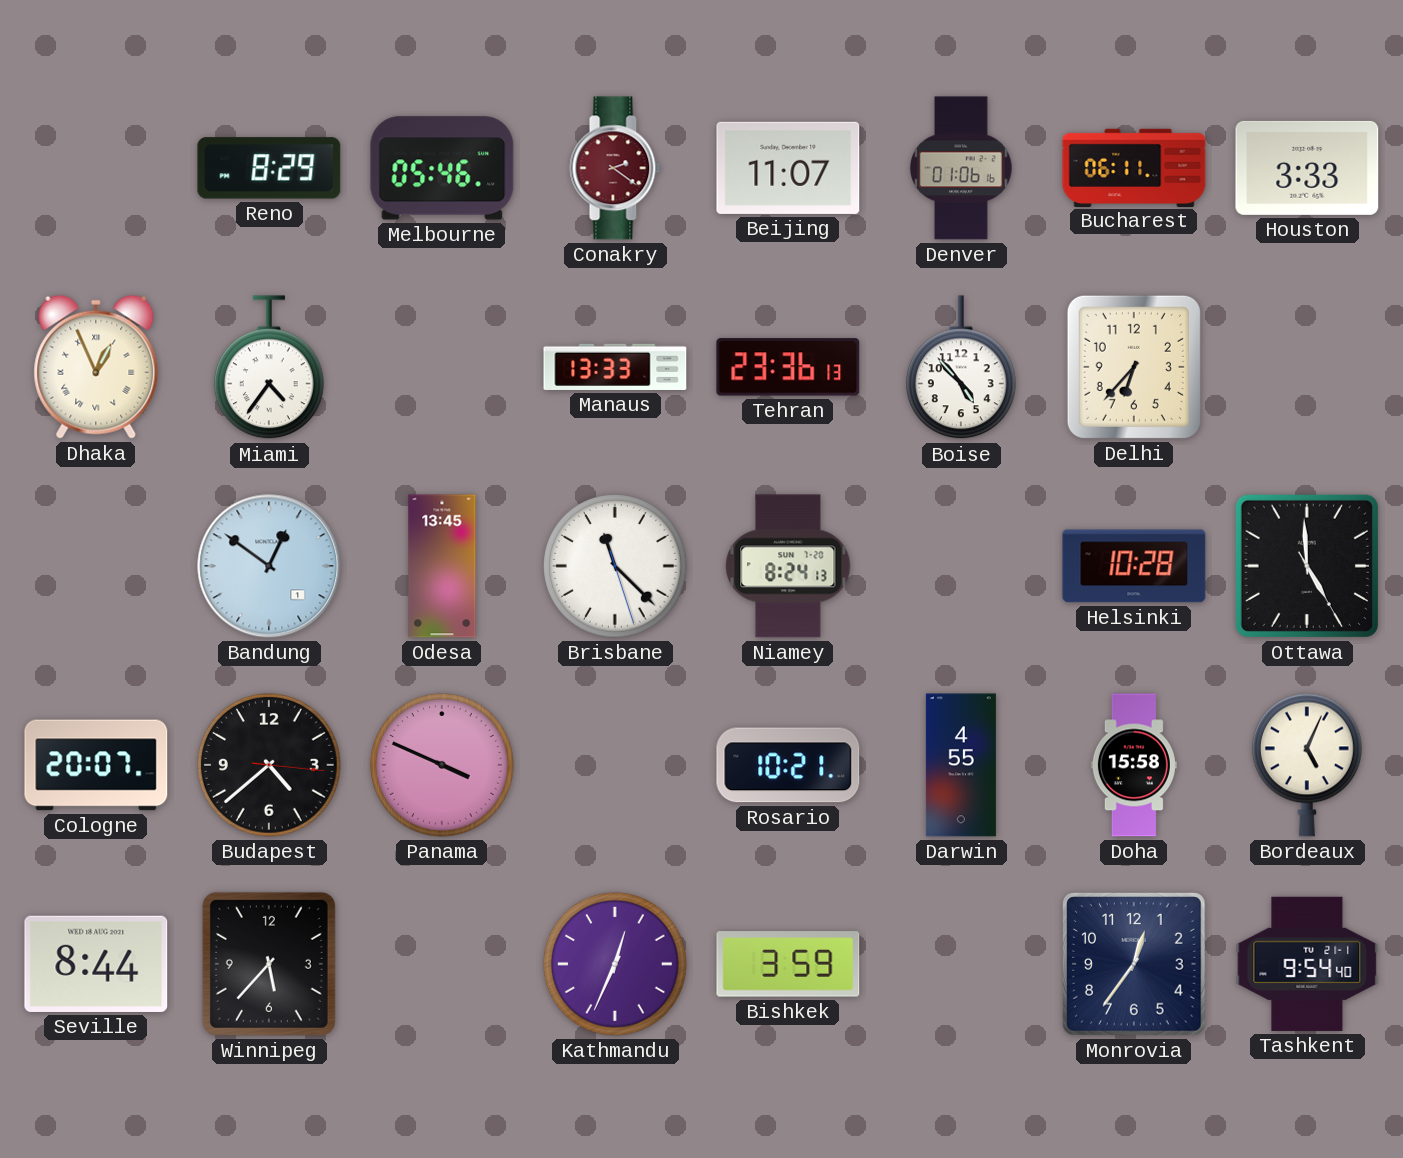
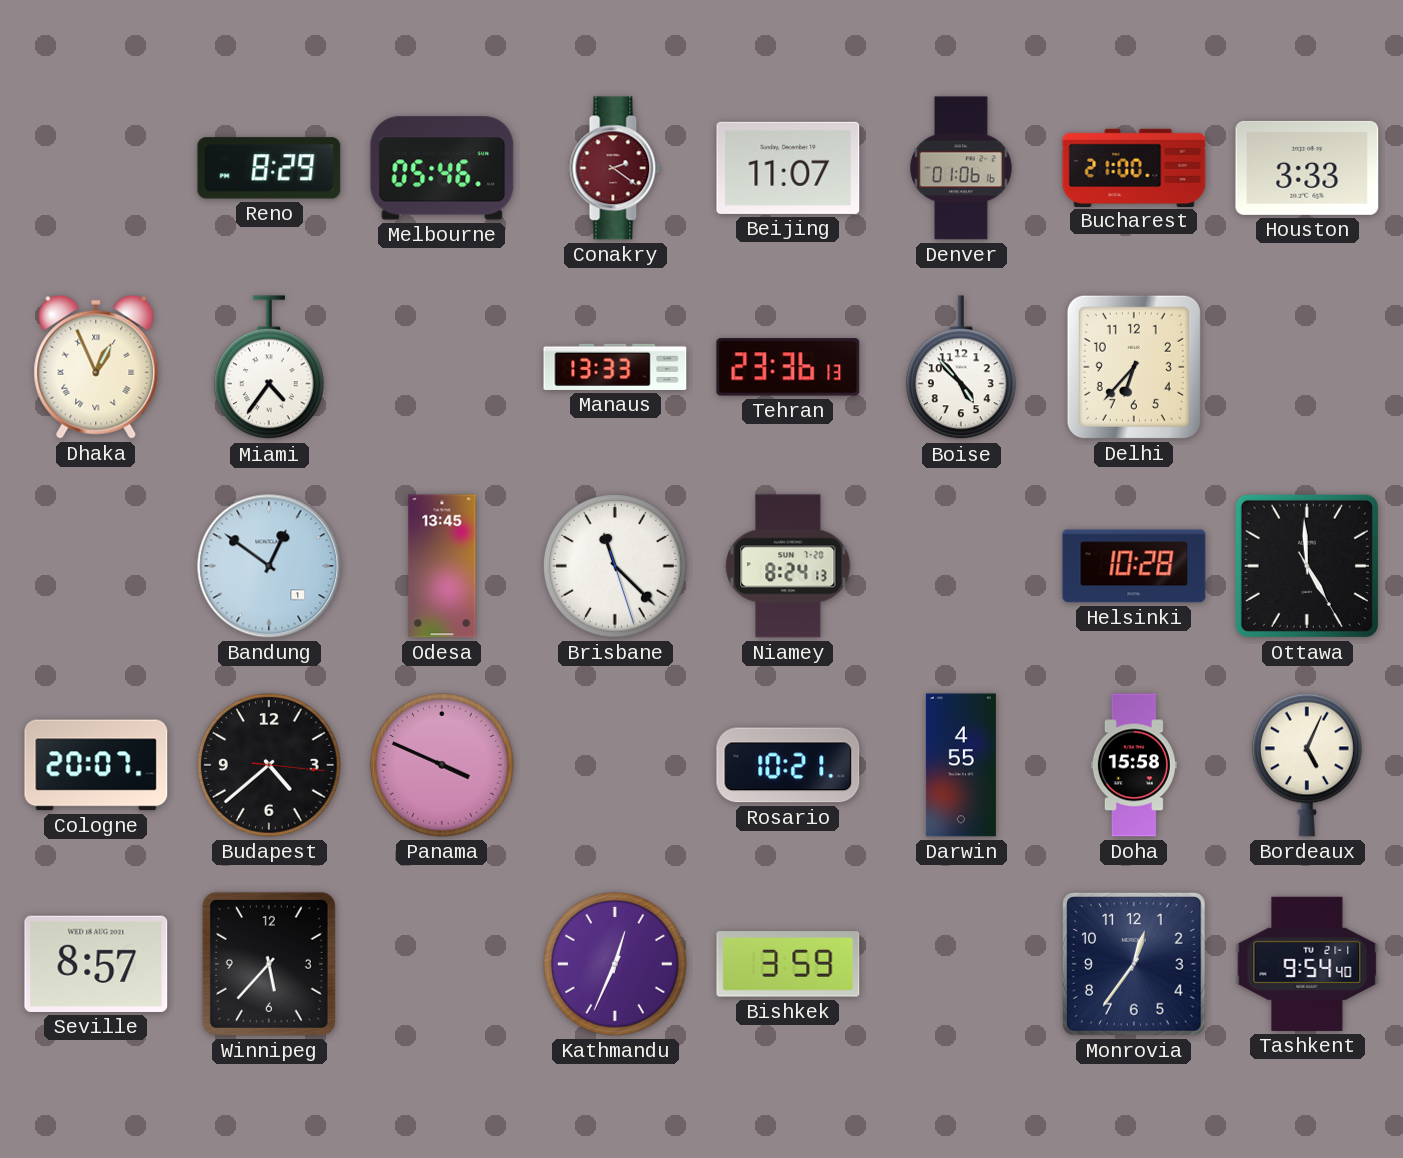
Bucharest: 06:11 -> 21:00 (1134, 167)
Seville: 8:44 -> 8:57 (96, 964)
